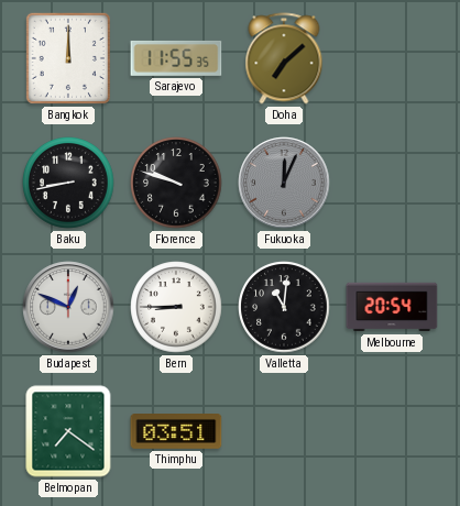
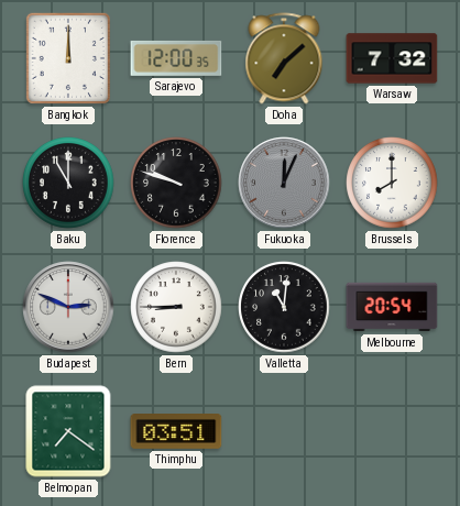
Sarajevo: 11:55 -> 12:00 (176, 58)
Warsaw: none -> 7:32 (392, 58)
Baku: 8:43 -> 11:00 (68, 183)
Brussels: none -> 8:00 (392, 183)
Budapest: 12:49 -> 2:49 (68, 307)
